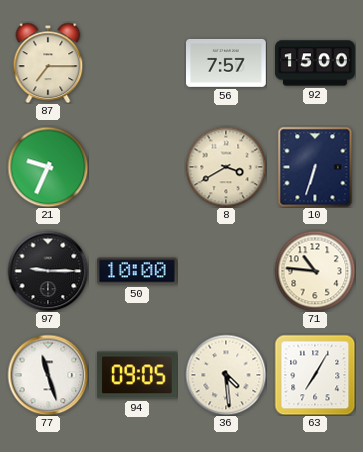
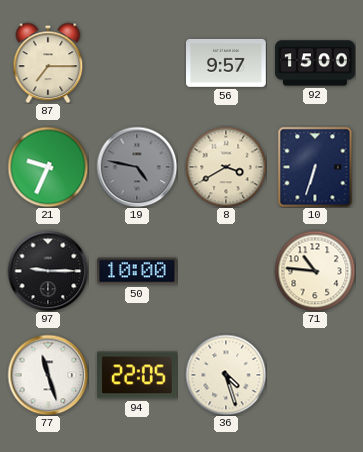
56: 7:57 -> 9:57 (227, 63)
19: none -> 4:47 (137, 167)
94: 09:05 -> 22:05 (138, 375)
36: 4:29 -> 4:27 (226, 375)
63: 7:05 -> none (315, 375)
